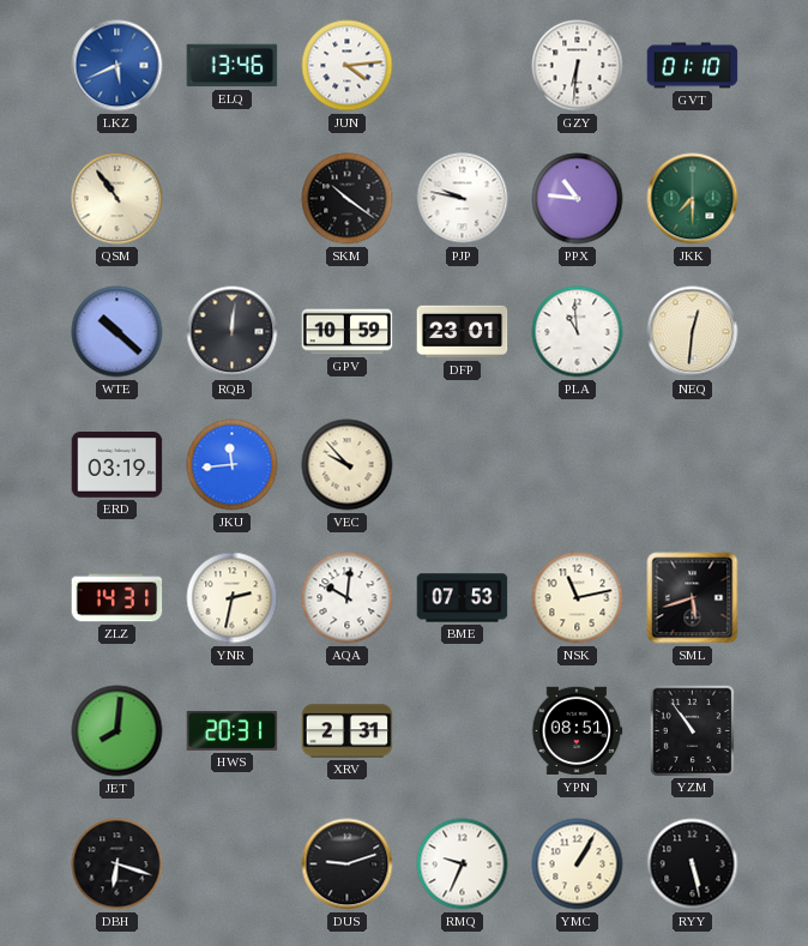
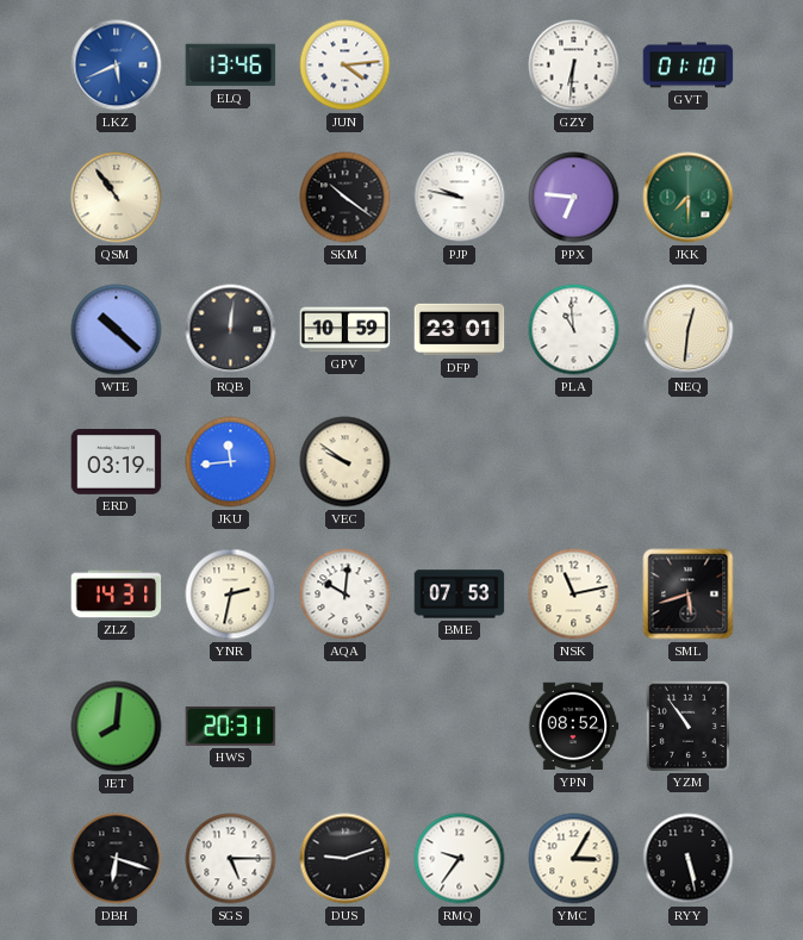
PPX: 10:46 -> 6:46 (574, 198)
VEC: 9:53 -> 9:51 (346, 462)
XRV: 2:31 -> none (348, 731)
YPN: 08:51 -> 08:52 (573, 727)
SGS: none -> 5:15 (231, 859)
RMQ: 9:34 -> 9:36 (460, 859)
YMC: 1:05 -> 3:05 (574, 859)
